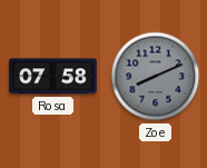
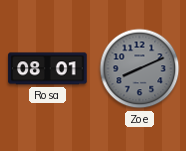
Rosa: 07:58 -> 08:01 (48, 69)
